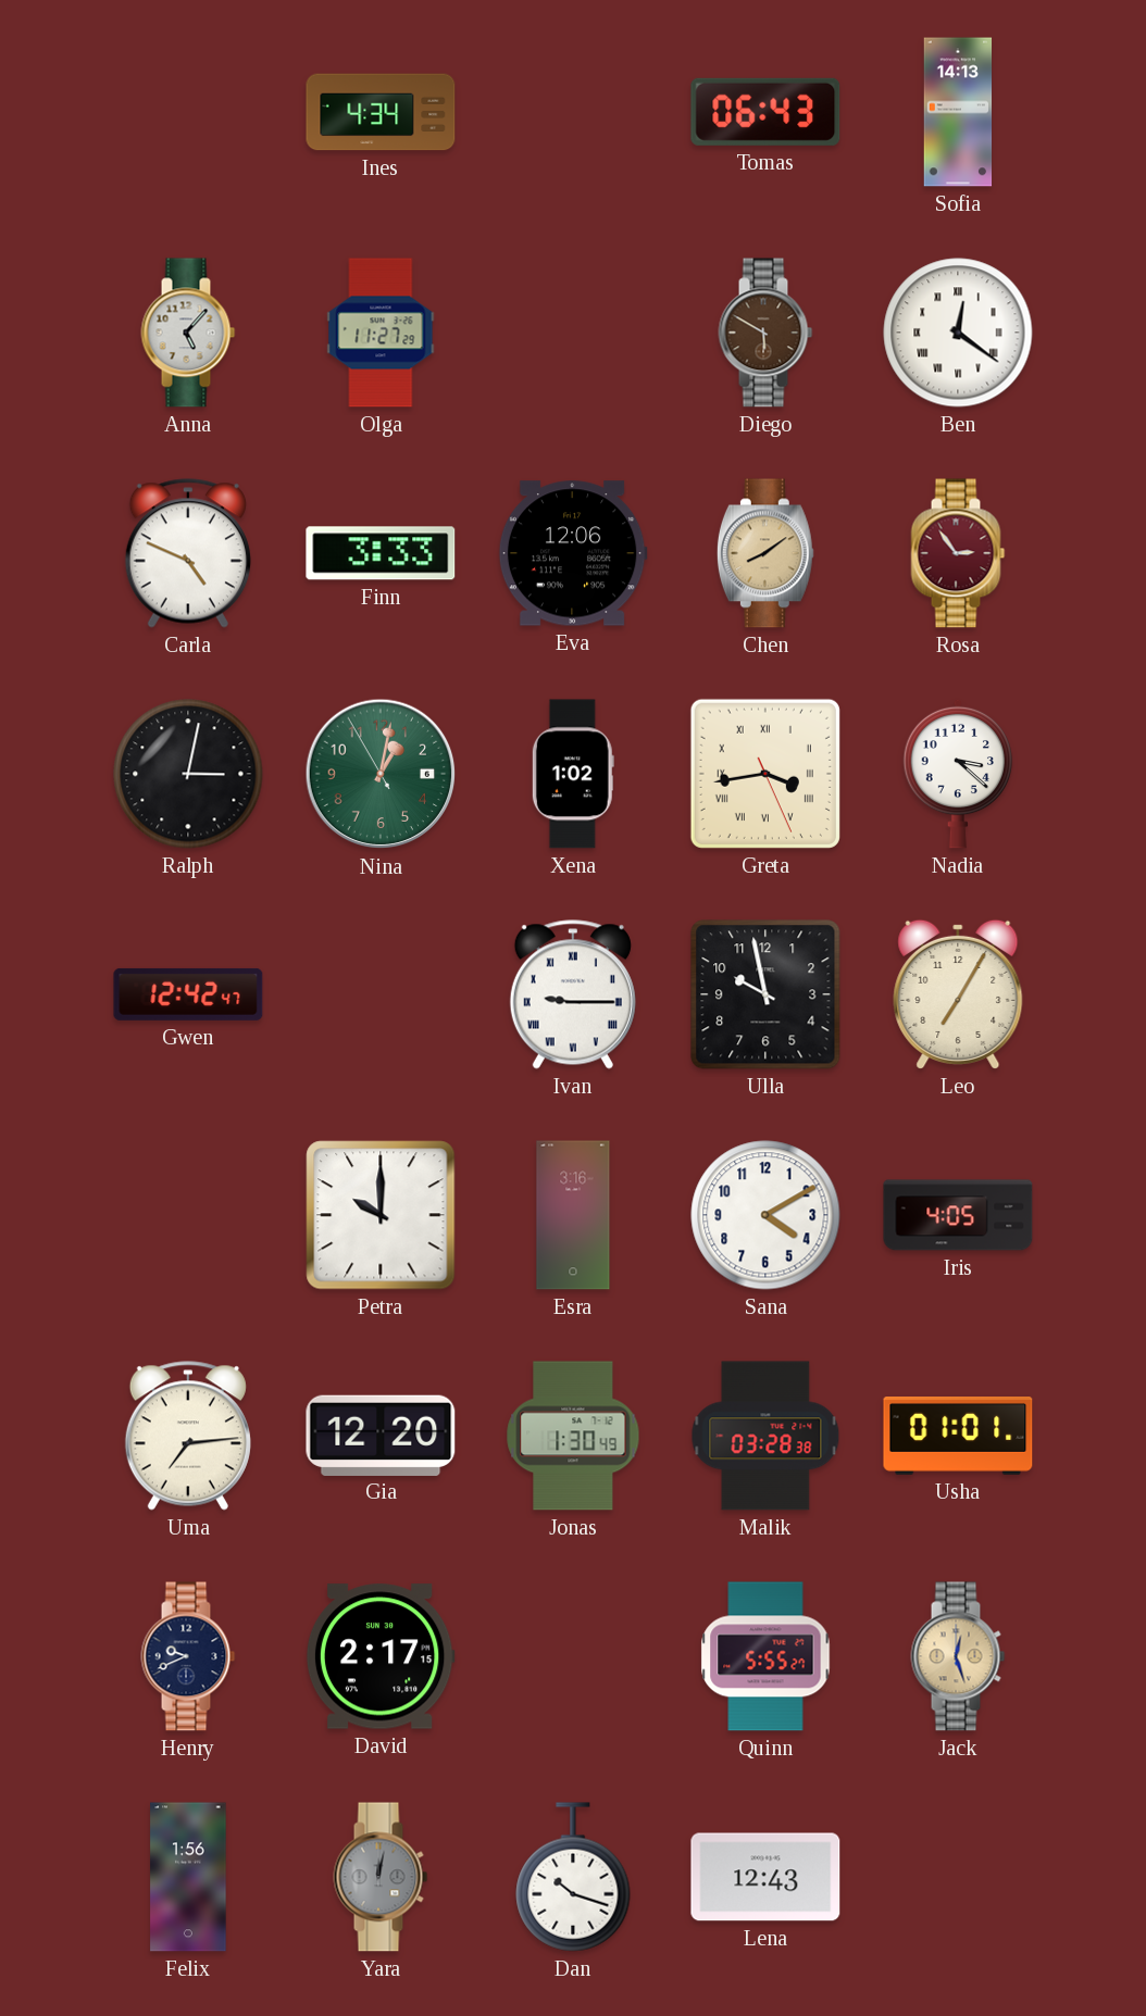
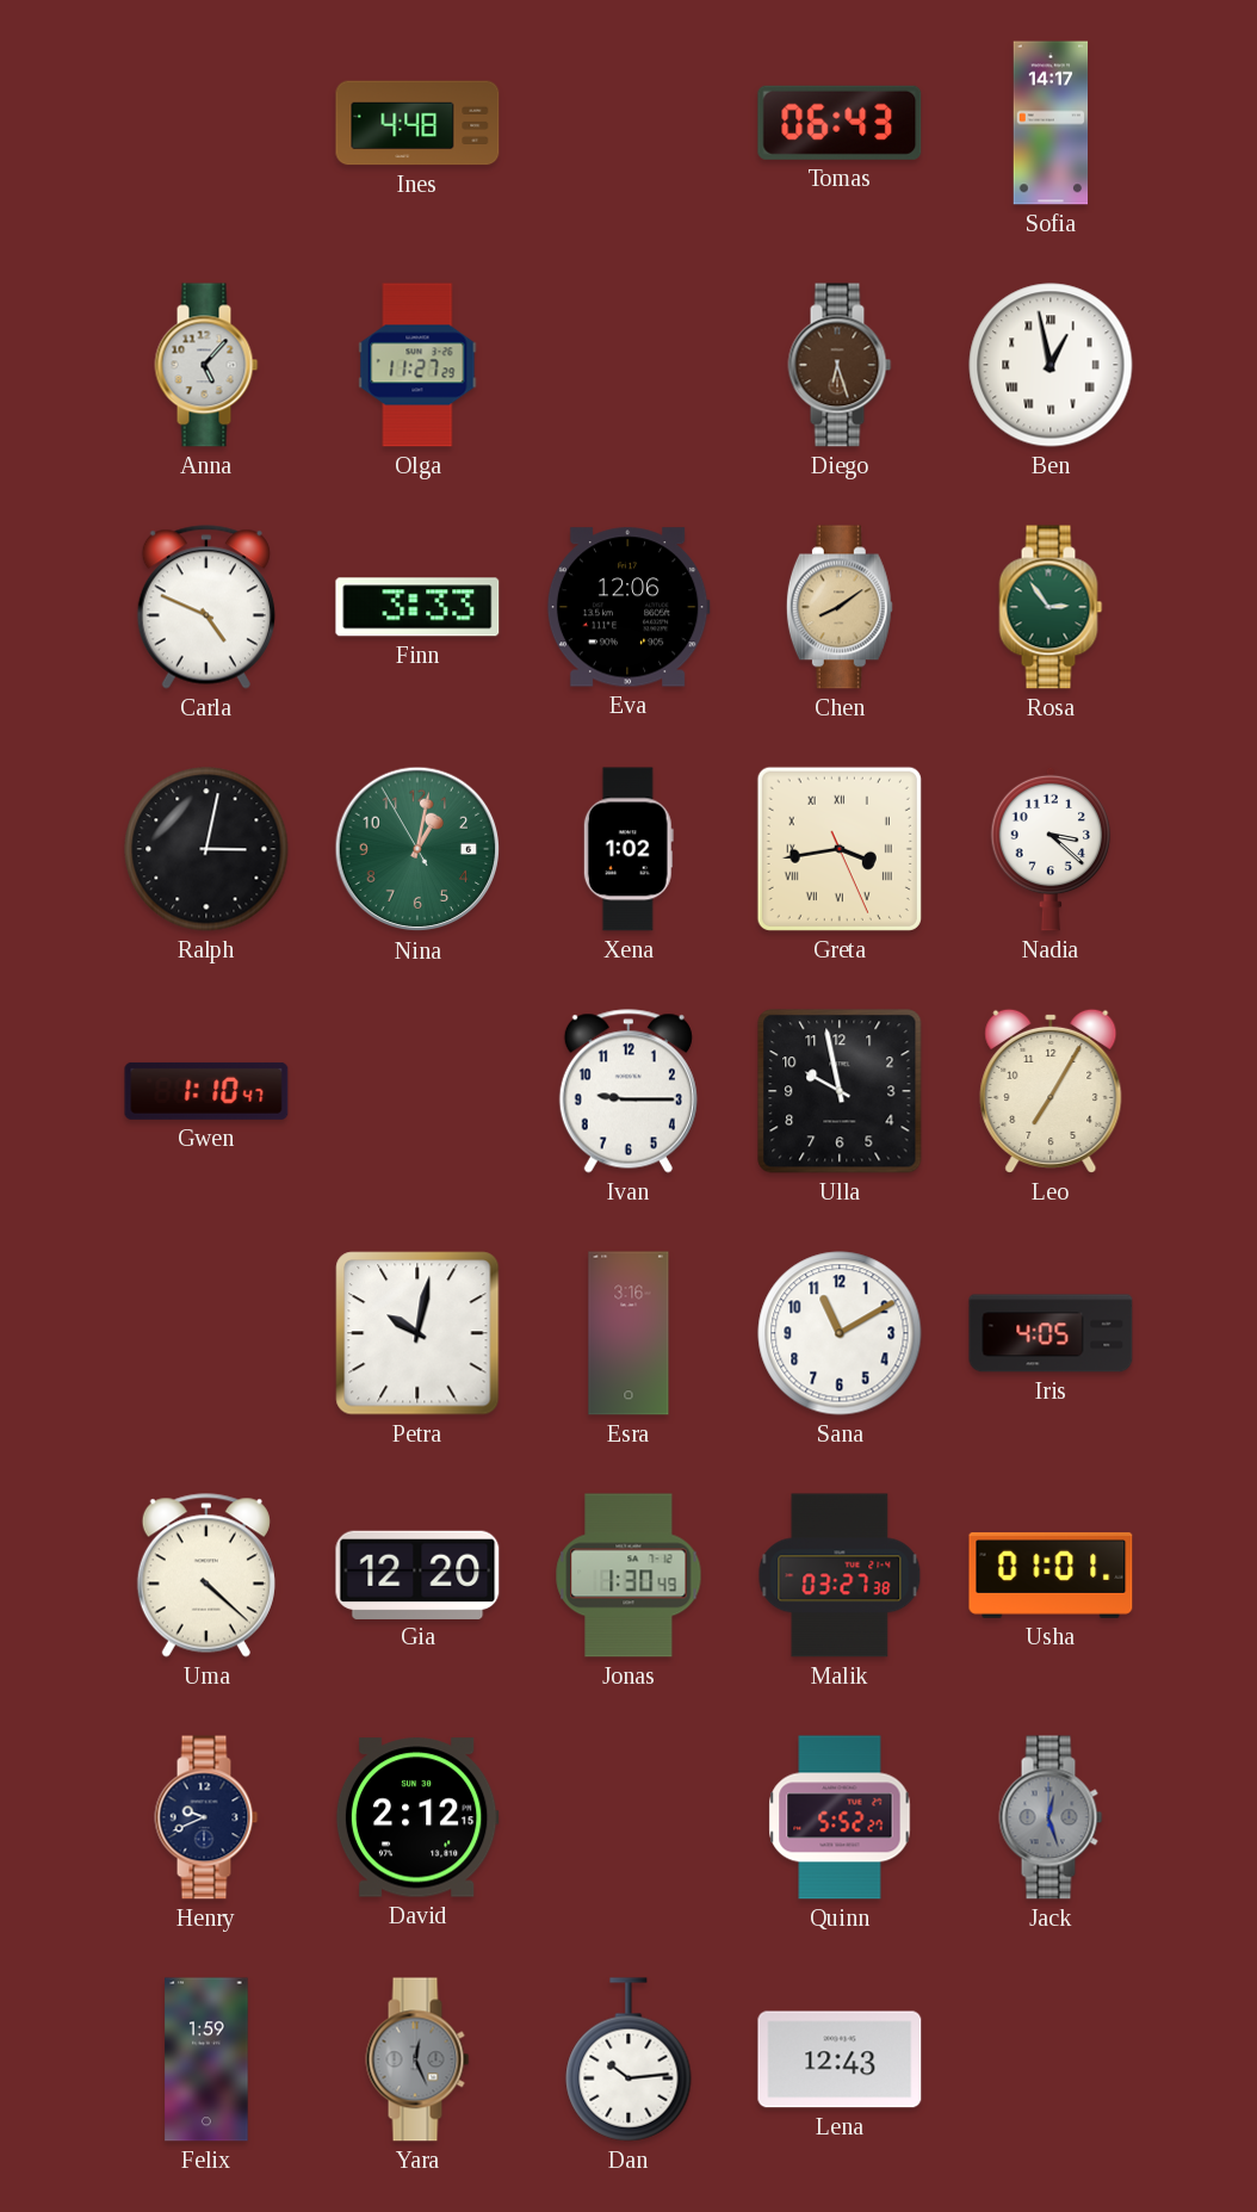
Ines: 4:34 -> 4:48 (417, 123)
Sofia: 14:13 -> 14:17 (1051, 123)
Diego: 5:50 -> 6:27 (840, 365)
Ben: 12:21 -> 12:58 (1051, 365)
Rosa dial: burgundy -> green (1051, 607)
Gwen: 12:42 -> 1:10 (206, 1091)
Ivan numerals: Roman -> Arabic (628, 1091)
Petra: 10:00 -> 10:02 (417, 1333)
Sana: 4:10 -> 11:10 (840, 1333)
Uma: 7:14 -> 4:22 (206, 1575)
Malik: 03:28 -> 03:27 (840, 1575)
David: 2:17 -> 2:12 (417, 1817)
Quinn: 5:55 -> 5:52 (840, 1817)
Jack dial: champagne -> grey (1051, 1817)
Felix: 1:56 -> 1:59 (206, 2059)
Yara: 12:02 -> 12:26 (417, 2059)
Dan: 10:18 -> 10:14 (628, 2059)
